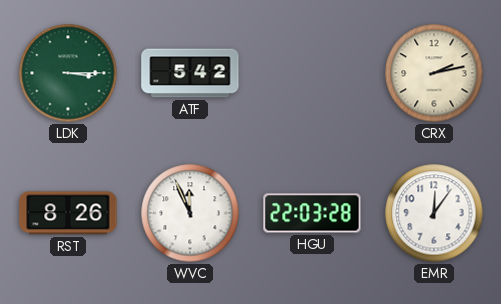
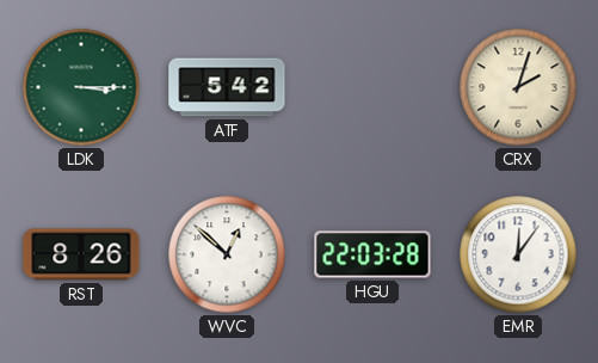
CRX: 2:13 -> 2:03 (518, 87)
WVC: 11:56 -> 12:52 (227, 254)
